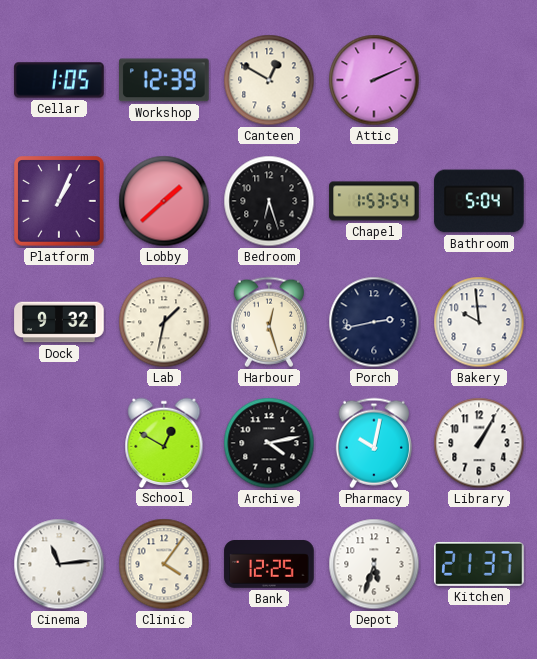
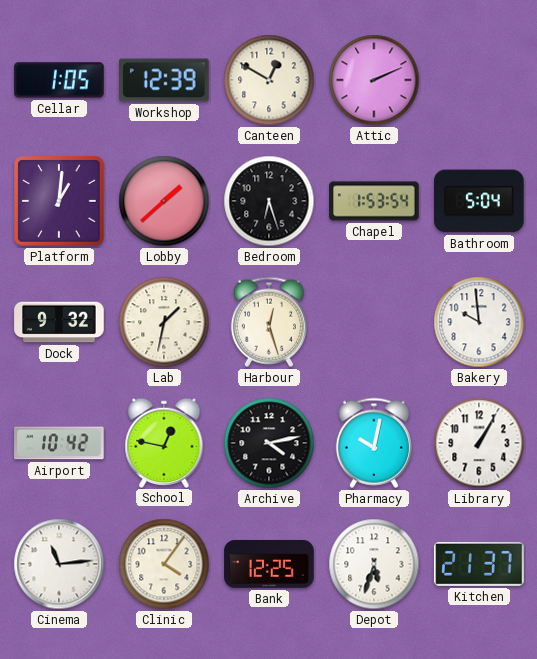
Platform: 1:04 -> 1:01 (59, 201)
Porch: 2:43 -> none (374, 322)
Airport: none -> 10:42 (59, 443)
School: 12:50 -> 12:47 (164, 442)
